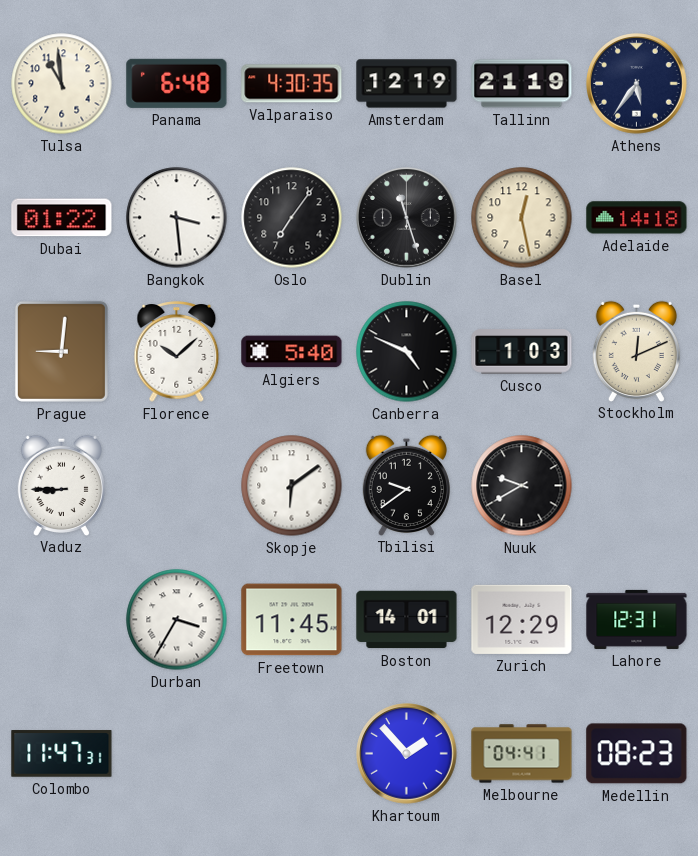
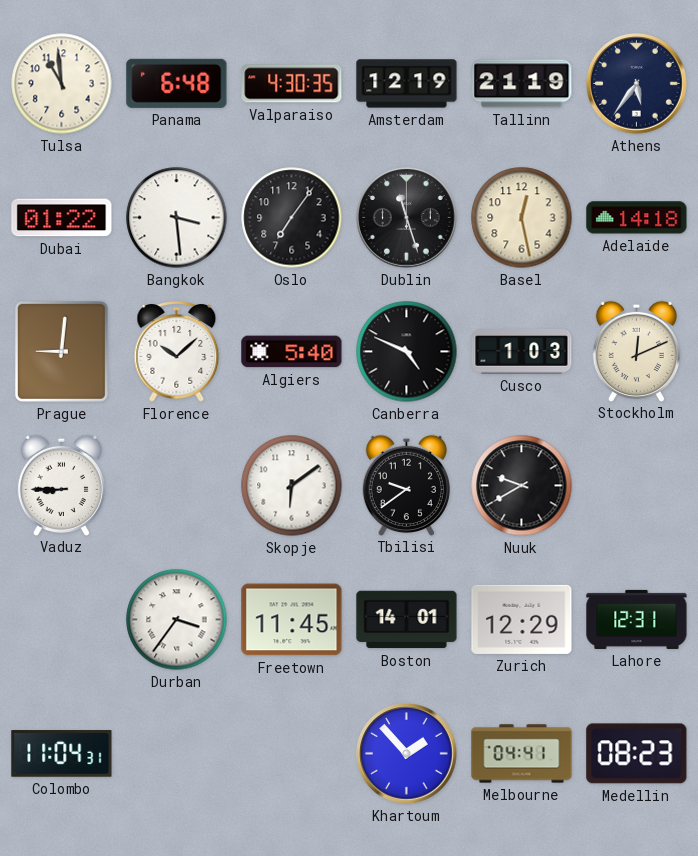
Durban: 3:35 -> 3:36 (177, 620)
Colombo: 11:47 -> 11:04 (62, 754)
